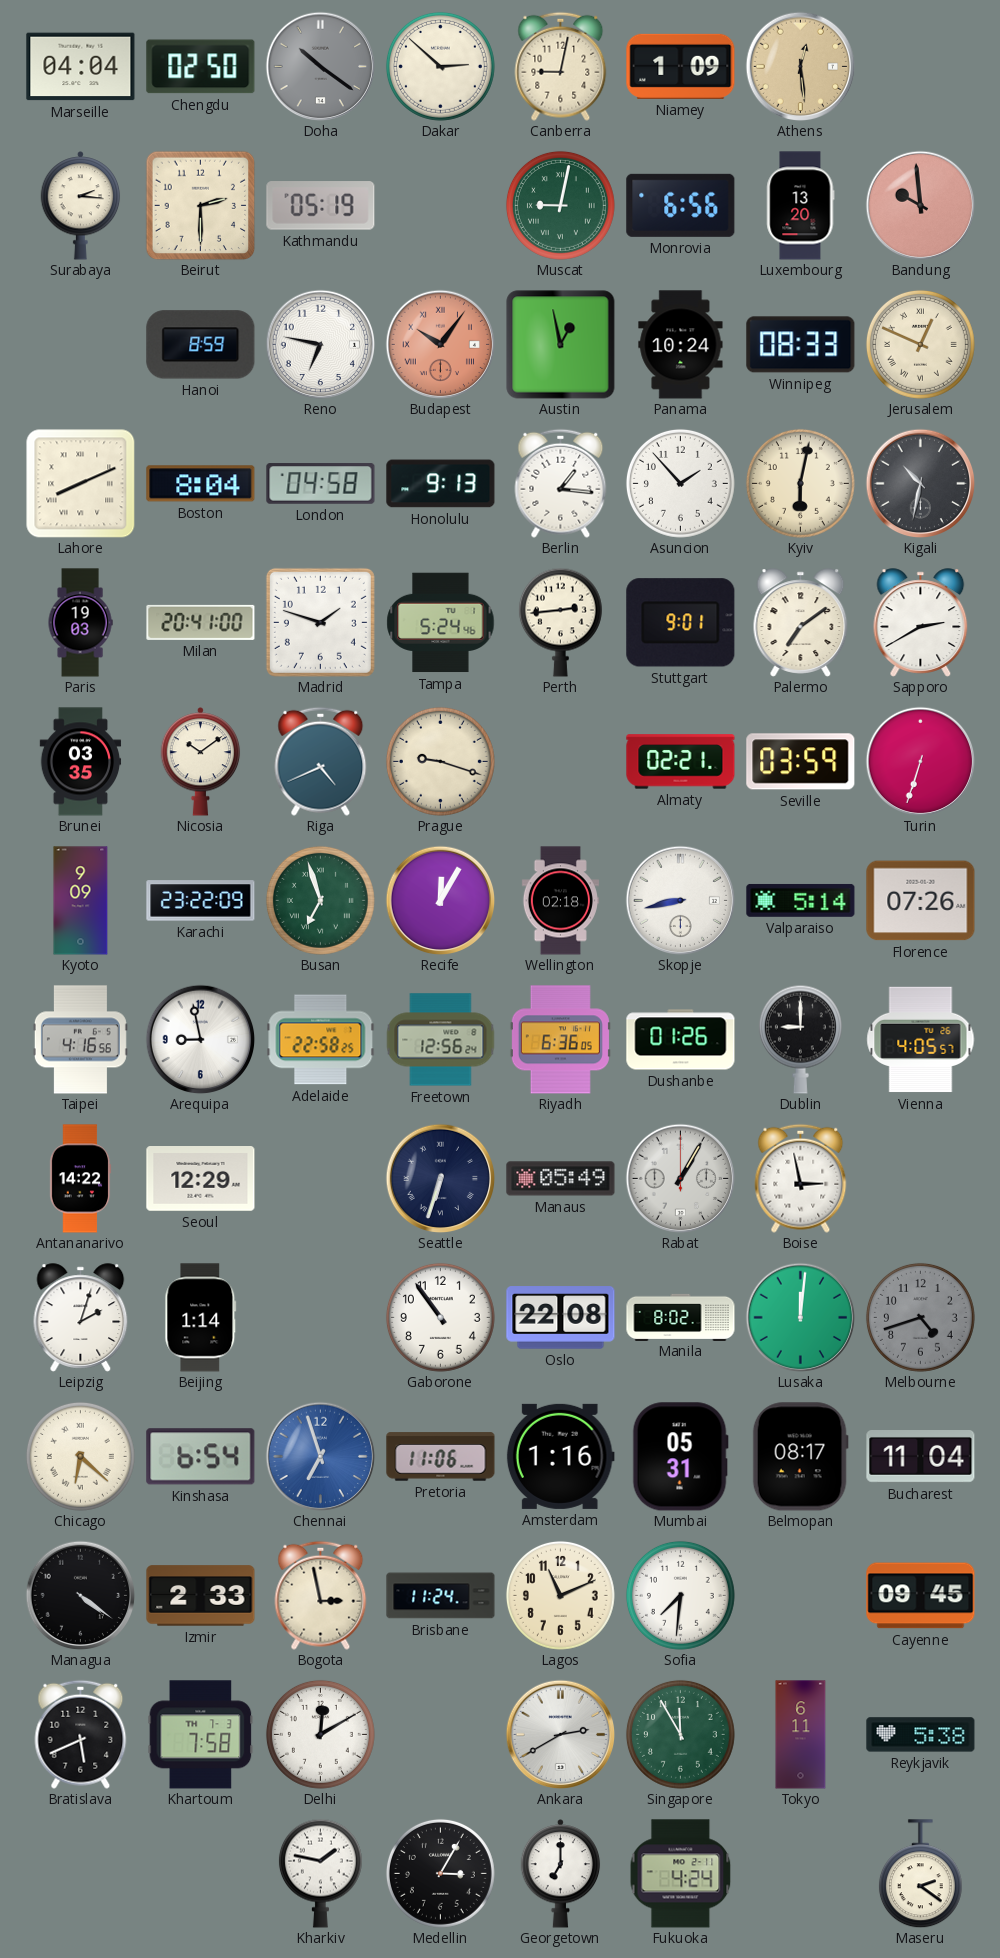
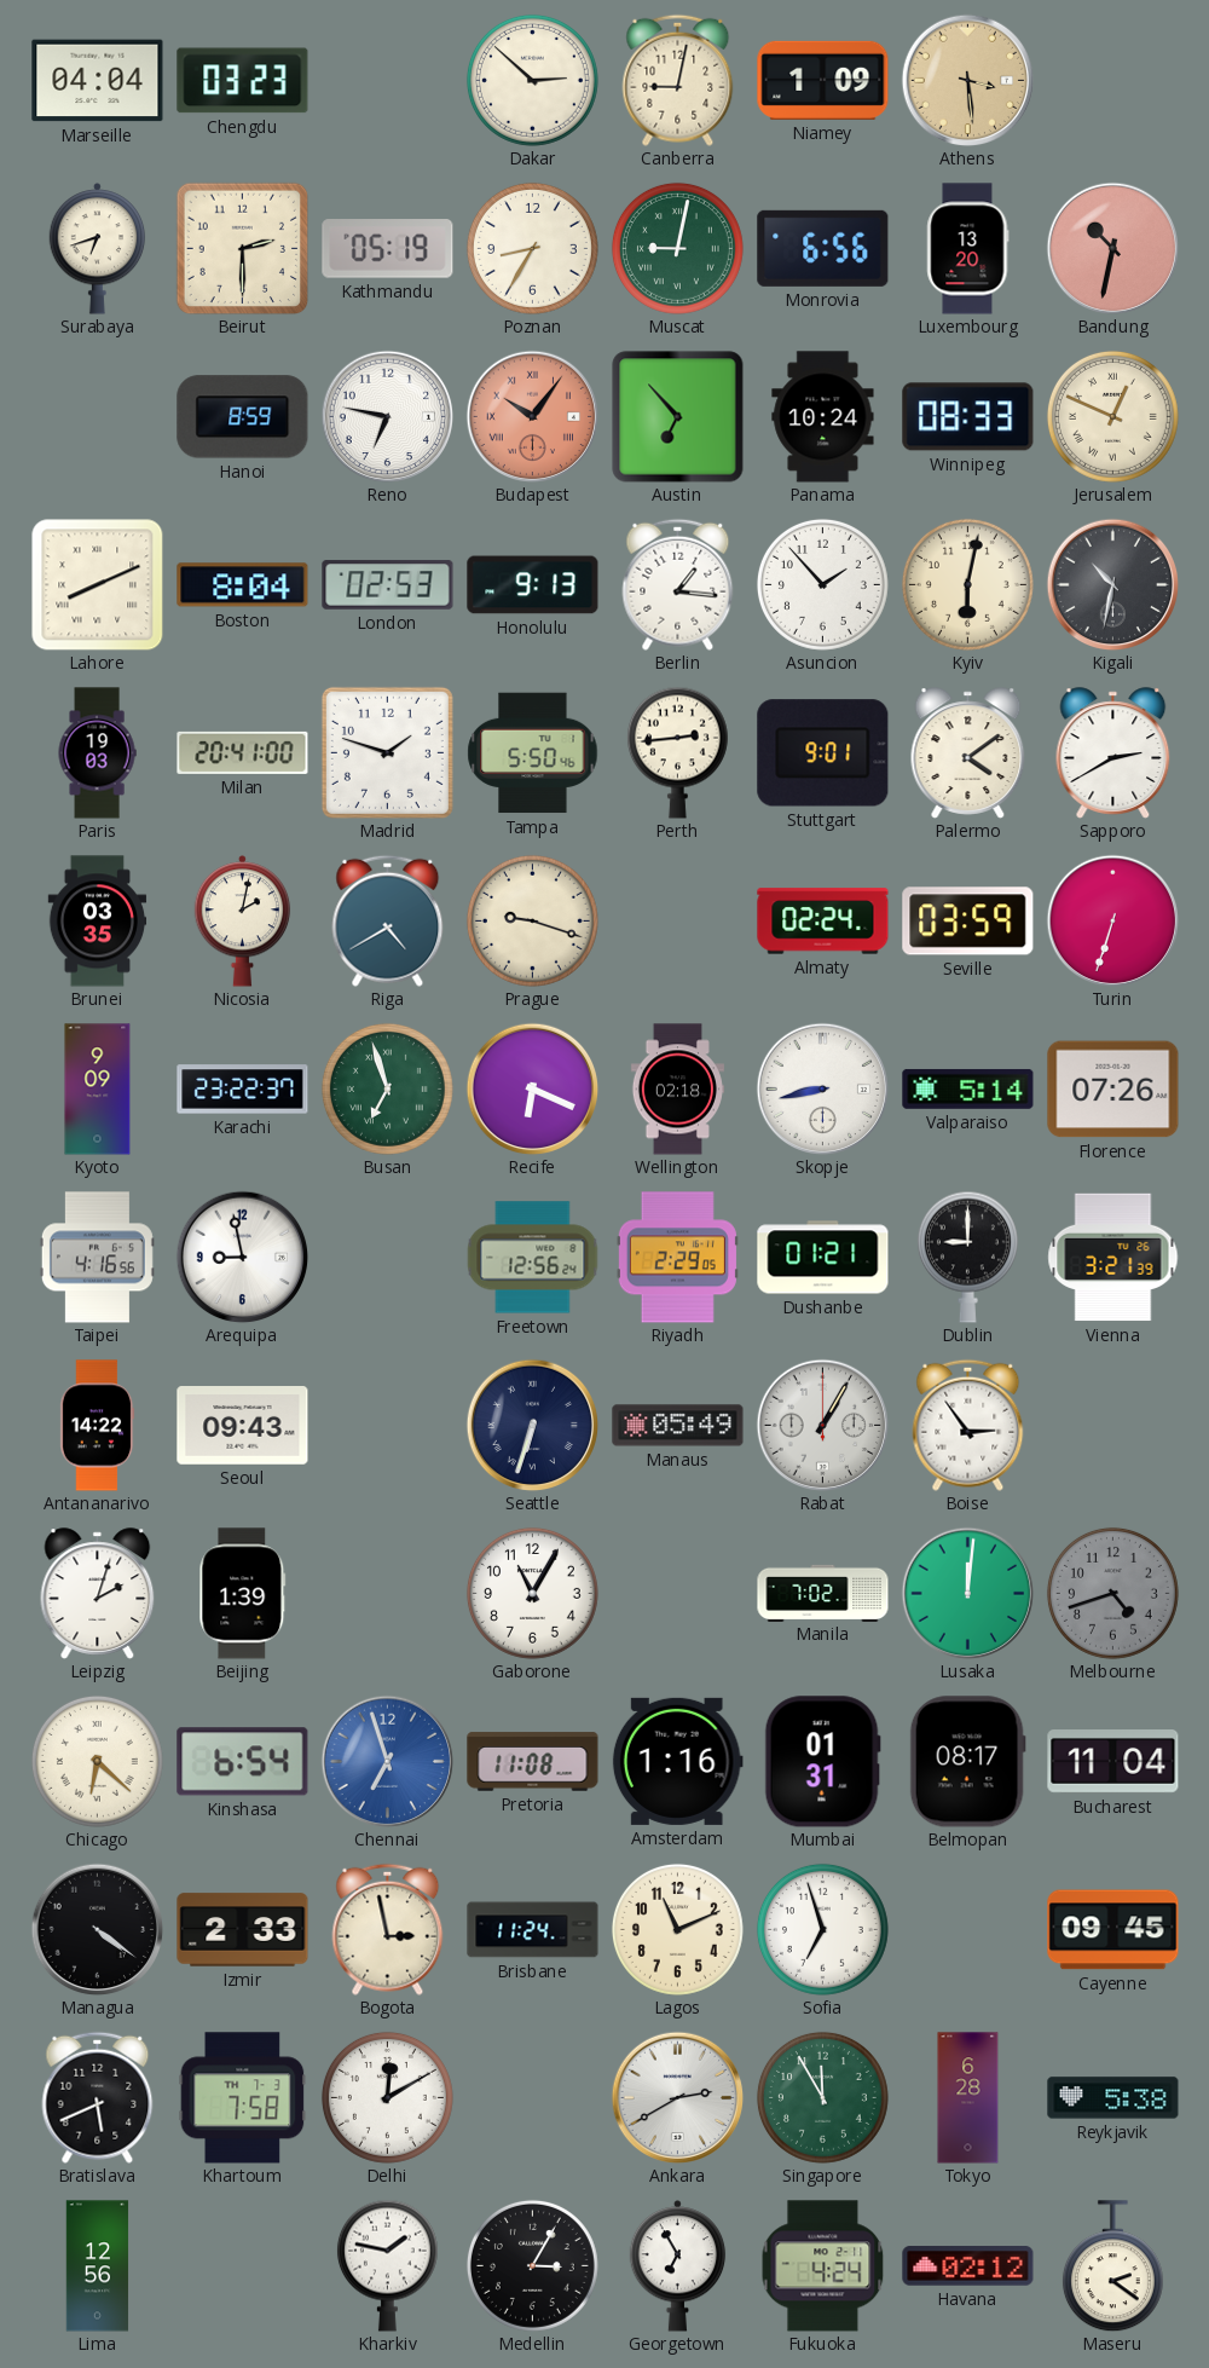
Chengdu: 02:50 -> 03:23 (243, 81)
Doha: 10:21 -> none (320, 66)
Athens: 12:29 -> 3:29 (967, 80)
Surabaya: 2:16 -> 6:42 (98, 249)
Poznan: none -> 8:35 (532, 248)
Bandung: 9:59 -> 10:32 (1112, 248)
Austin: 12:58 -> 6:53 (678, 417)
London: 04:58 -> 02:53 (388, 585)
Tampa: 5:24 -> 5:50 (533, 753)
Palermo: 7:09 -> 4:09 (968, 753)
Nicosia: 10:09 -> 2:02 (243, 922)
Riga: 4:41 -> 4:40 (388, 920)
Almaty: 02:21 -> 02:24 (823, 922)
Karachi: 23:22:09 -> 23:22:37 (243, 1090)
Recife: 12:05 -> 6:19 (532, 1088)
Adelaide: 22:58 -> none (321, 1040)
Riyadh: 6:36 -> 2:29 (677, 1258)
Dushanbe: 01:26 -> 01:21 (823, 1258)
Vienna: 4:05 -> 3:21 (1113, 1258)
Seoul: 12:29 -> 09:43 (243, 1426)
Boise: 2:58 -> 2:54 (968, 1425)
Beijing: 1:14 -> 1:39 (243, 1594)
Gaborone: 10:54 -> 11:05 (532, 1593)
Oslo: 22:08 -> none (561, 1318)
Manila: 8:02 -> 7:02 (823, 1593)
Pretoria: 11:06 -> 11:08 (533, 1762)
Mumbai: 05:31 -> 01:31 (822, 1762)
Sofia: 7:31 -> 6:57 (822, 1929)
Tokyo: 6:11 -> 6:28 (968, 2098)
Lima: none -> 12:56 (98, 2266)
Georgetown: 7:00 -> 6:55 (678, 2266)
Havana: none -> 02:12 (968, 2266)
